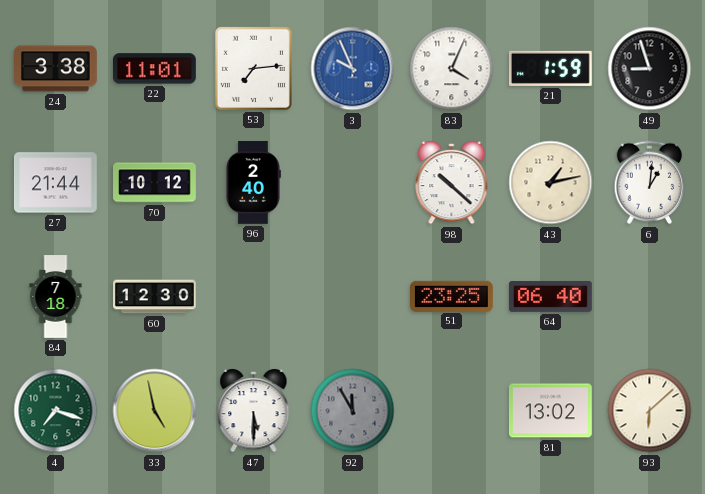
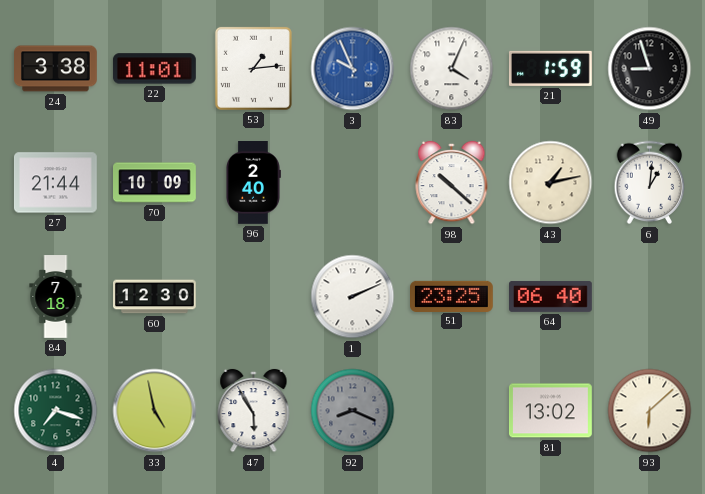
53: 7:14 -> 1:14 (253, 68)
70: 10:12 -> 10:09 (155, 183)
1: none -> 2:11 (353, 297)
47: 5:30 -> 5:55 (254, 411)
92: 11:55 -> 8:19 (353, 411)
